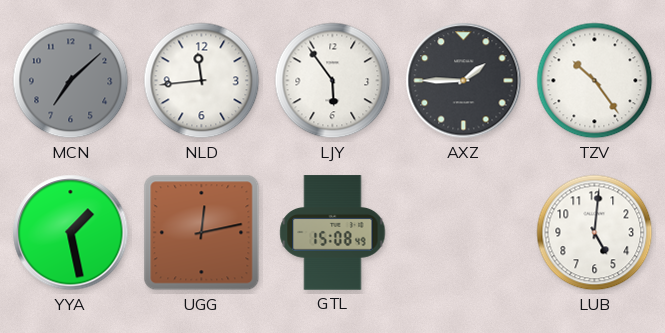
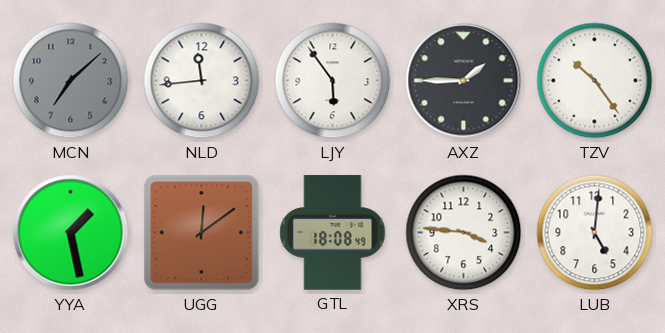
UGG: 12:13 -> 12:09 (202, 233)
GTL: 15:08 -> 18:08 (333, 233)
XRS: none -> 3:46 (464, 233)
